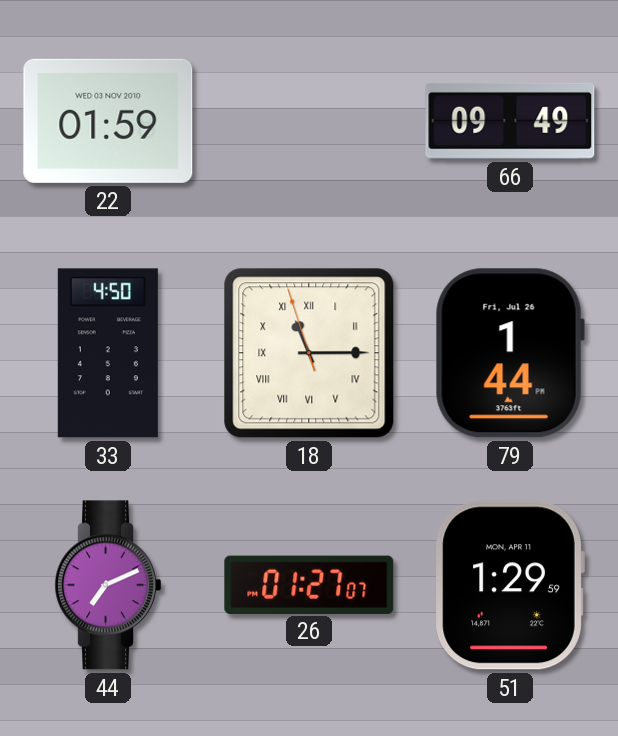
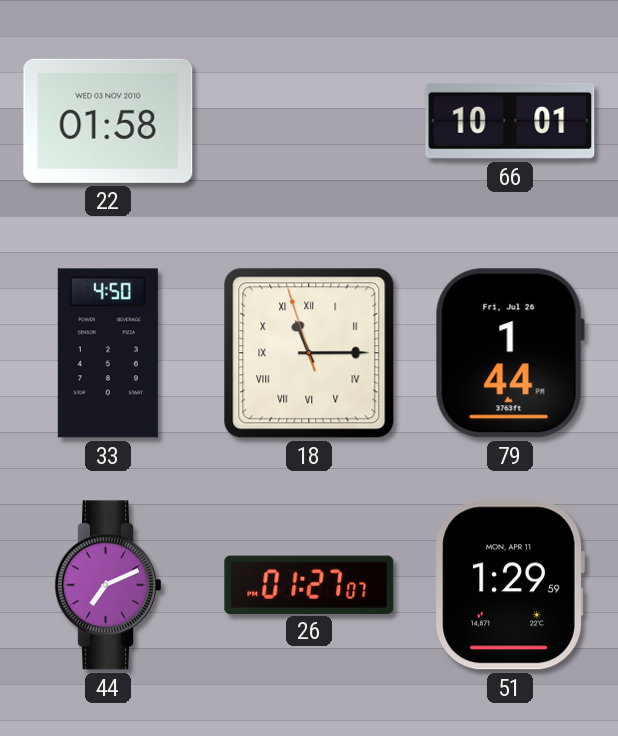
22: 01:59 -> 01:58 (108, 121)
66: 09:49 -> 10:01 (510, 121)
